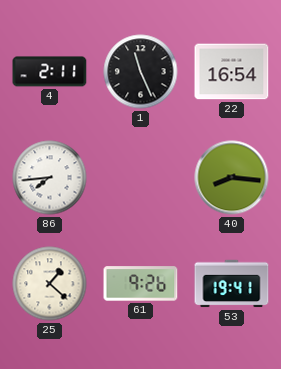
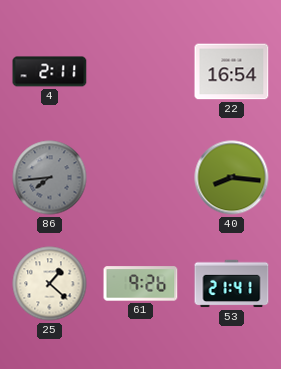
1: 11:26 -> none (141, 72)
86 dial: white -> grey (50, 178)
53: 19:41 -> 21:41 (232, 284)
